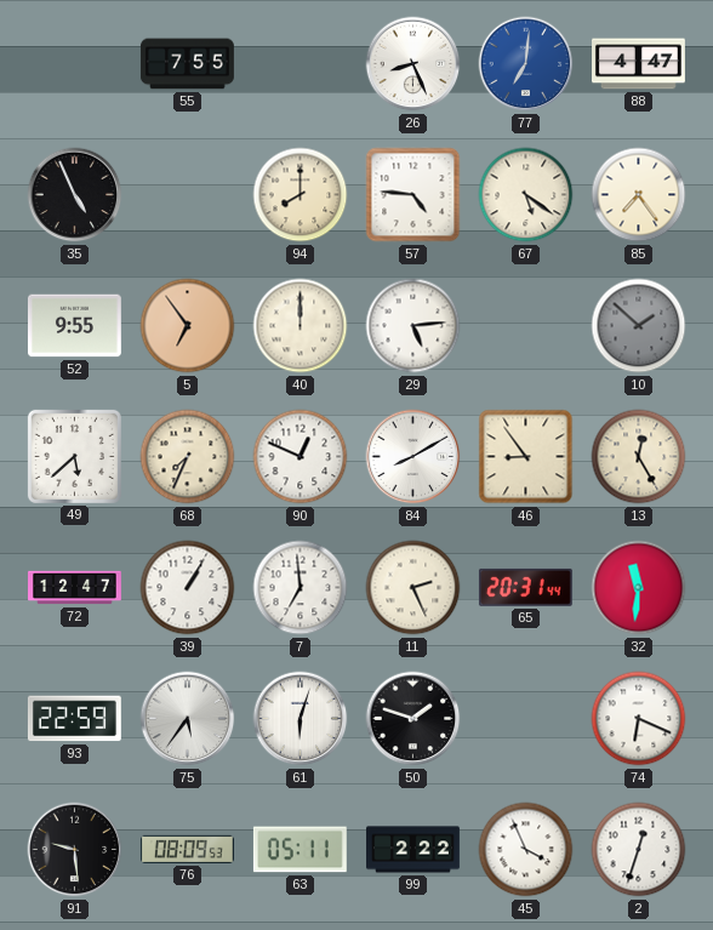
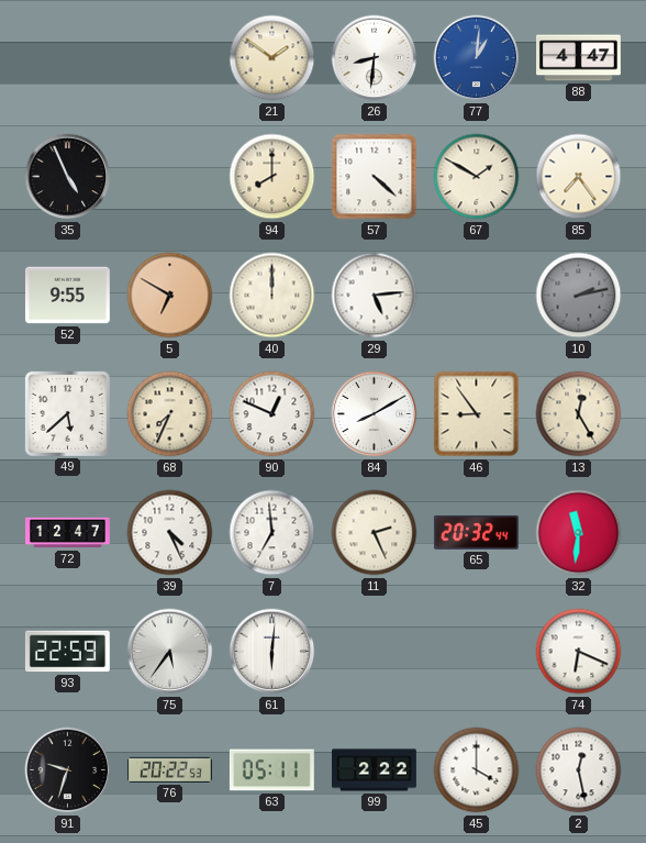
55: 7:55 -> none (187, 64)
21: none -> 1:51 (272, 58)
26: 8:26 -> 8:31 (375, 58)
77: 7:01 -> 1:01 (477, 58)
57: 4:46 -> 4:22 (375, 177)
67: 5:21 -> 1:50 (477, 177)
5: 6:54 -> 6:50 (170, 296)
10: 1:52 -> 2:13 (579, 296)
39: 1:05 -> 4:26 (170, 533)
65: 20:31 -> 20:32 (476, 532)
61: 6:03 -> 6:01 (272, 652)
50: 1:48 -> none (413, 719)
91: 9:29 -> 9:33 (68, 770)
76: 08:09 -> 20:22 (169, 769)
45: 3:56 -> 4:00 (477, 770)
2: 12:33 -> 12:28 (579, 770)
